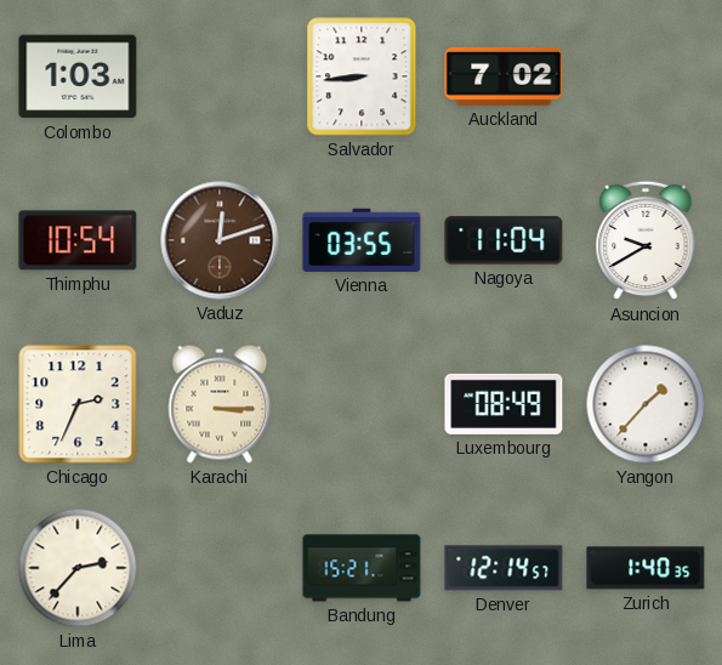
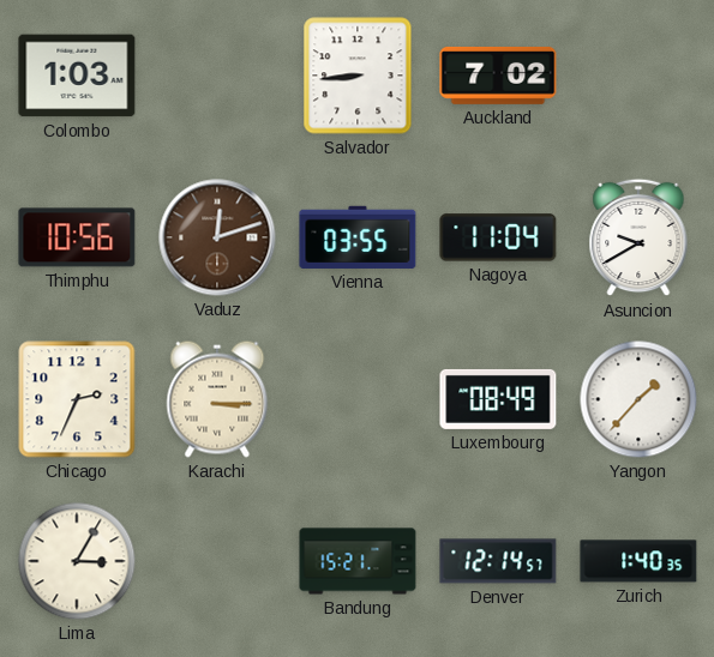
Thimphu: 10:54 -> 10:56 (77, 237)
Lima: 2:37 -> 3:05 (77, 561)
